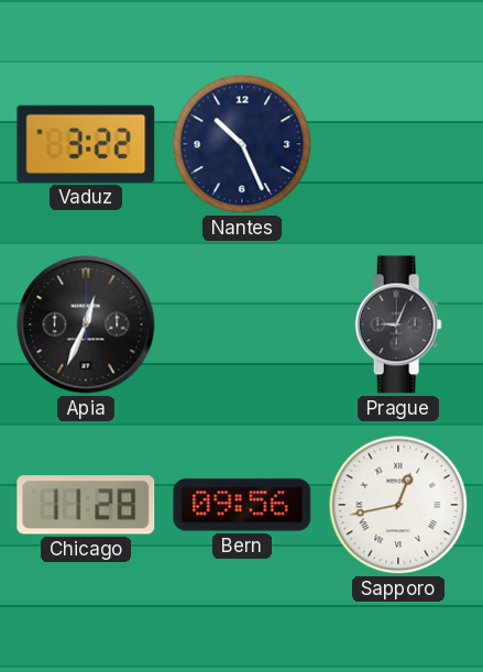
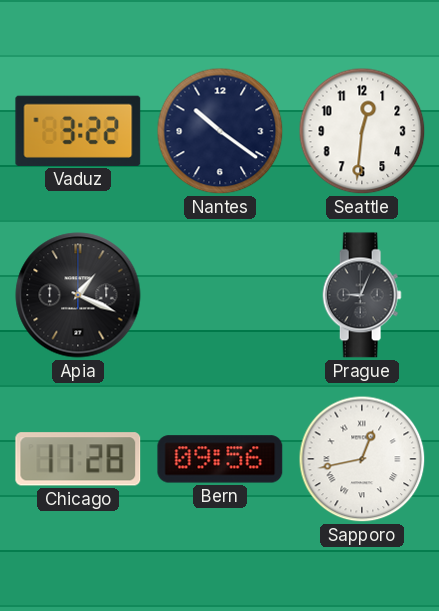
Nantes: 10:26 -> 10:21 (220, 131)
Seattle: none -> 12:31 (362, 131)
Apia: 12:34 -> 1:19 (78, 295)
